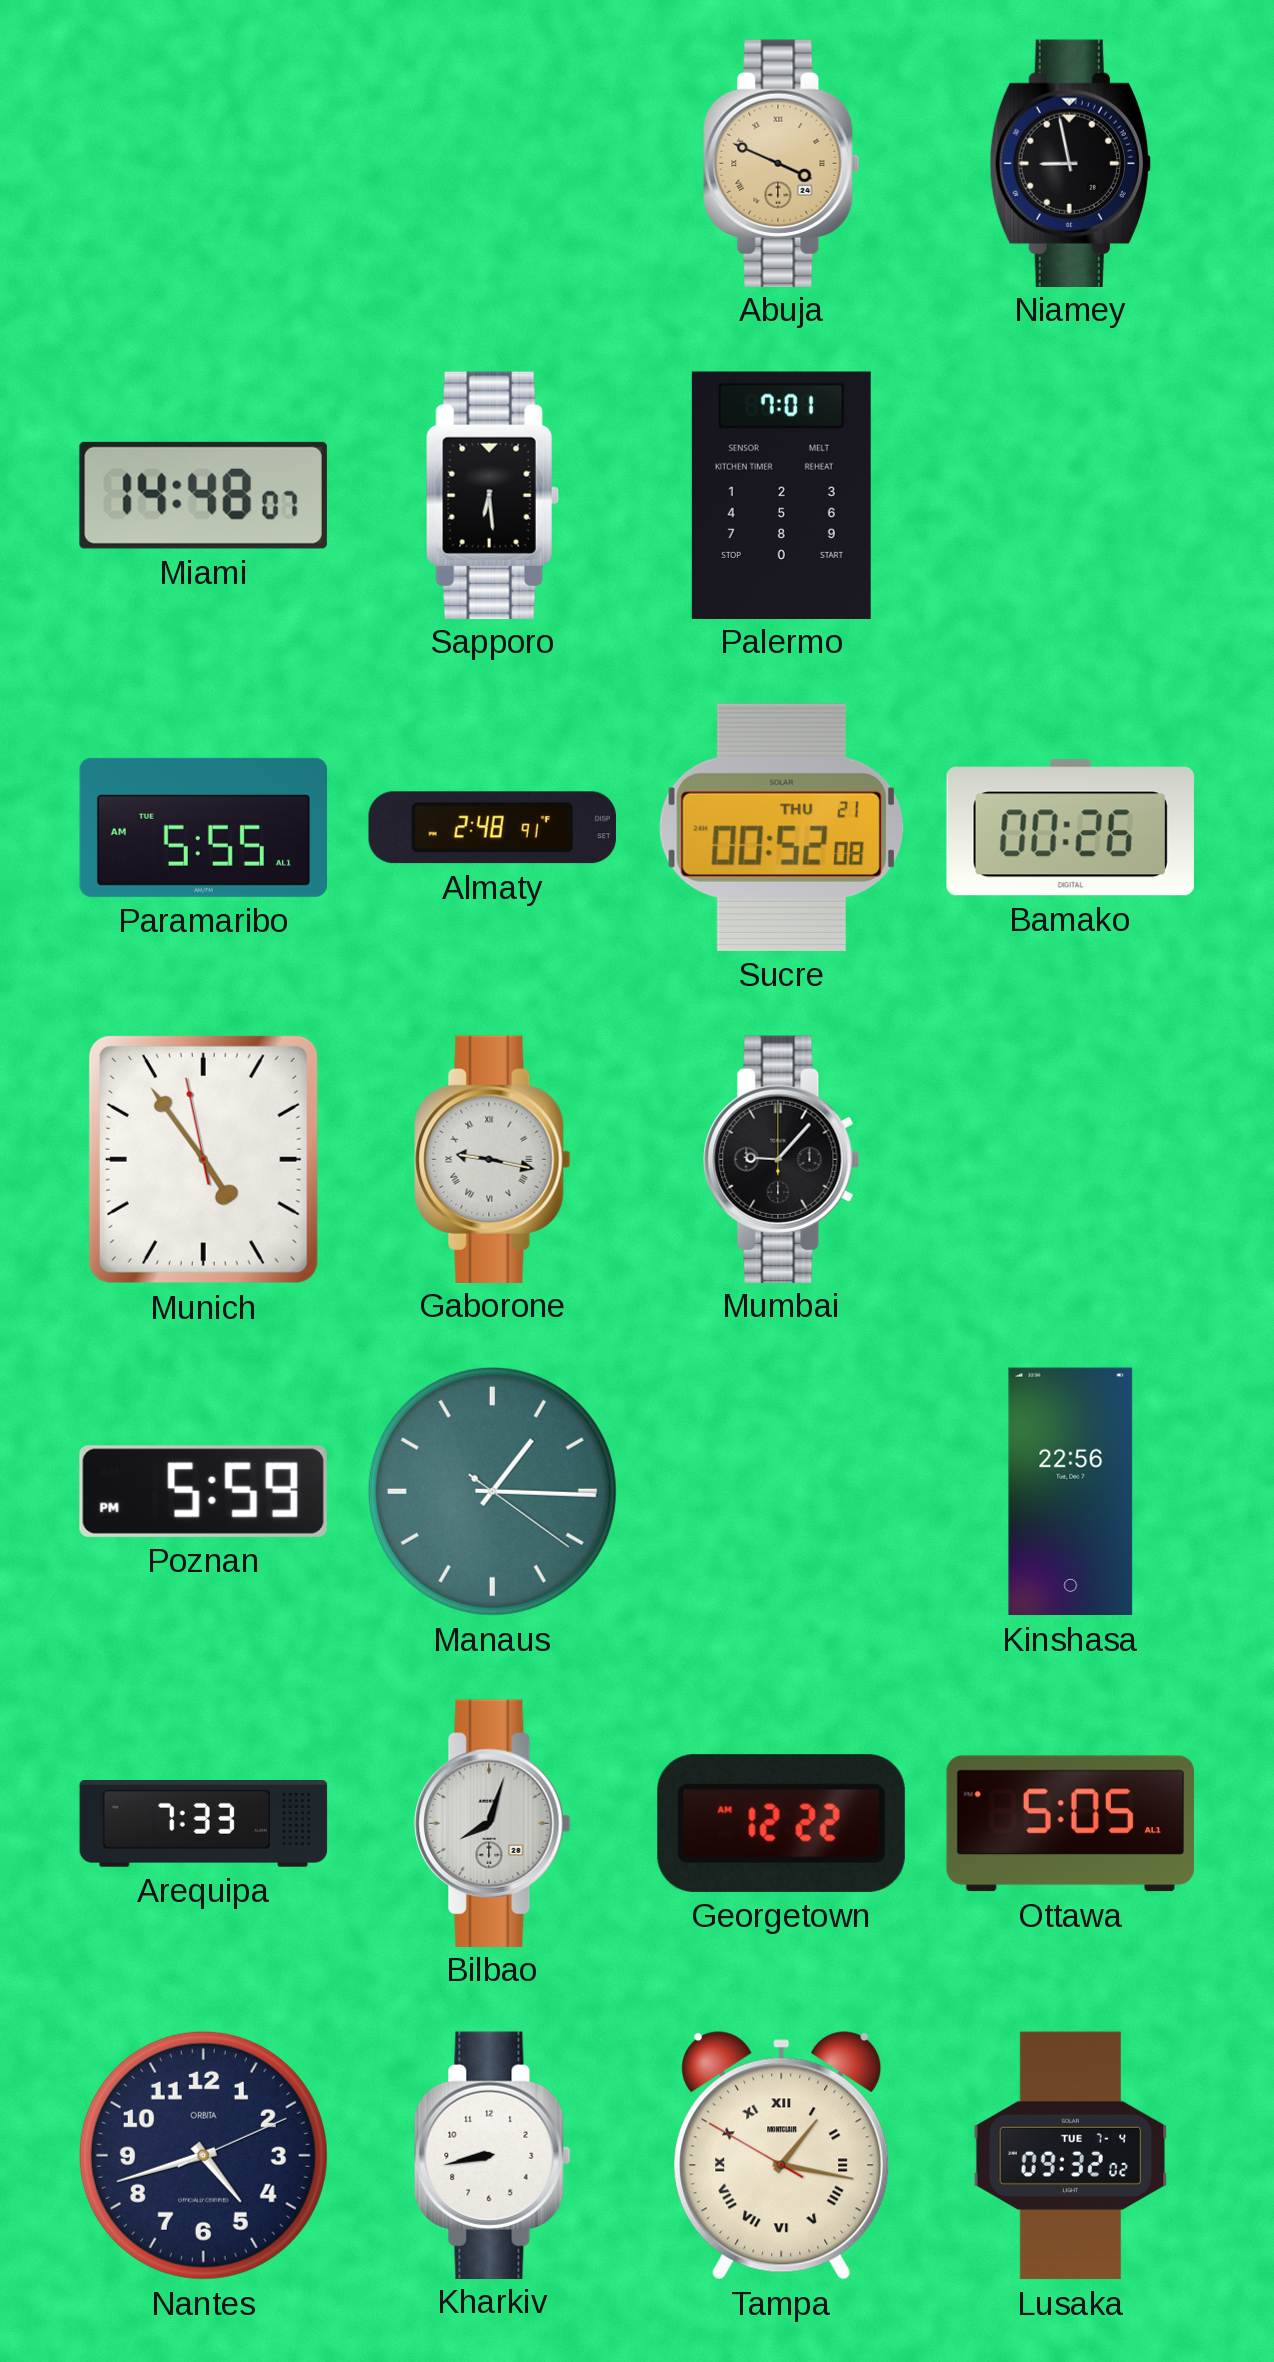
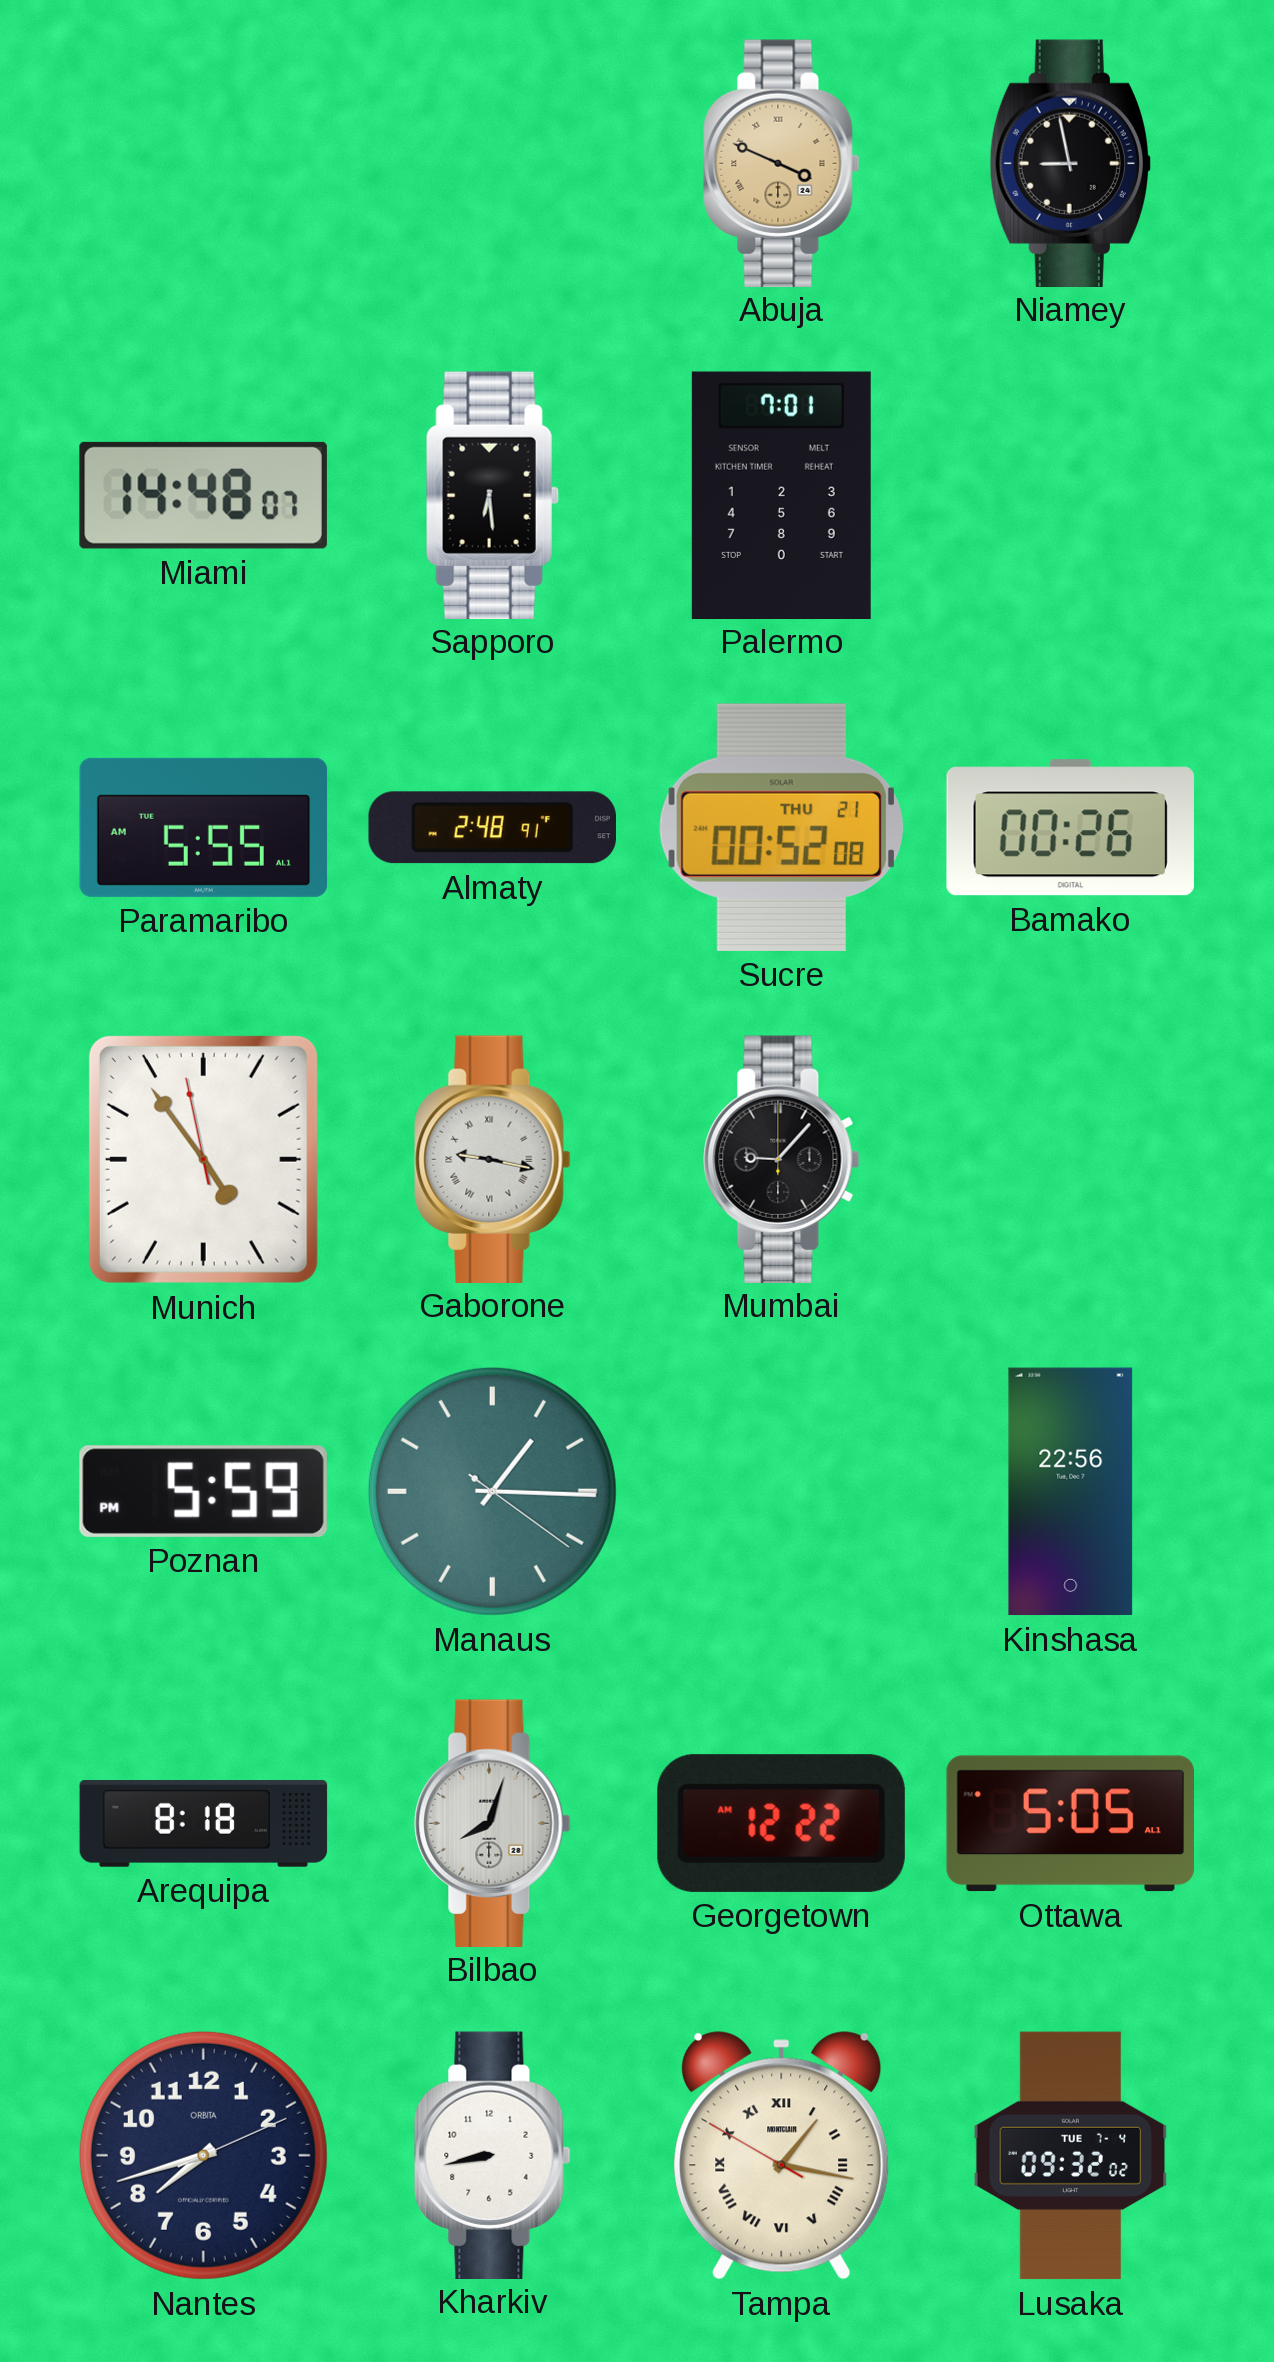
Arequipa: 7:33 -> 8:18 (204, 1824)
Nantes: 4:42 -> 7:42 (203, 2155)
